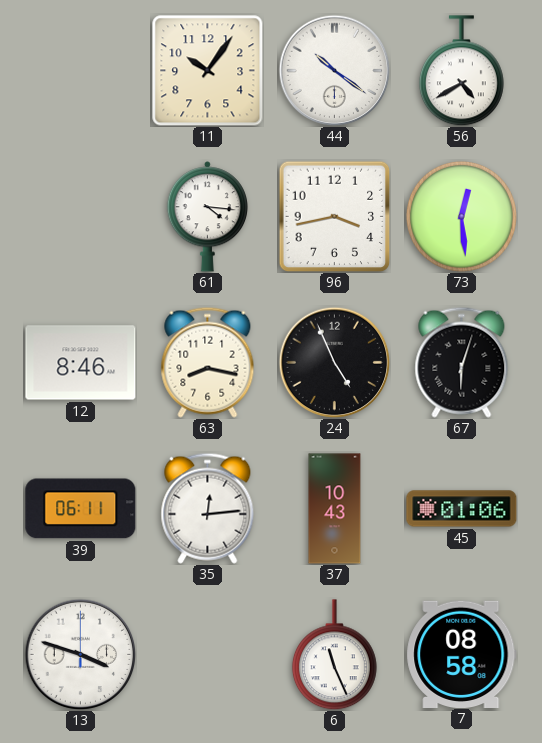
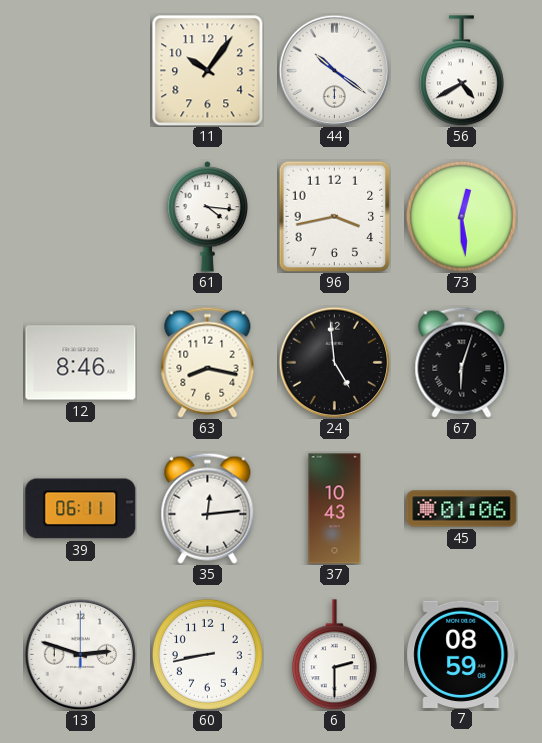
24: 4:56 -> 4:59 (334, 362)
13: 3:48 -> 2:48 (80, 654)
60: none -> 8:43 (207, 654)
6: 11:26 -> 2:30 (334, 655)
7: 08:58 -> 08:59 (462, 654)
